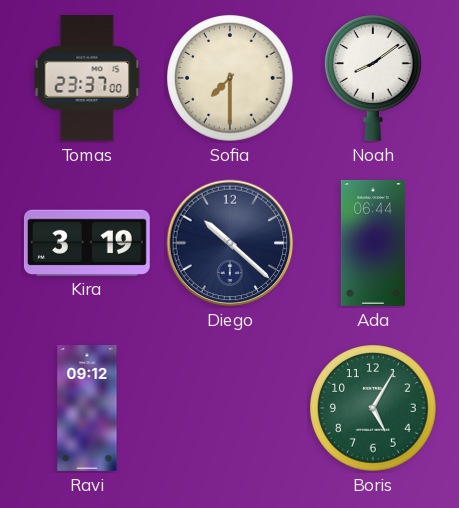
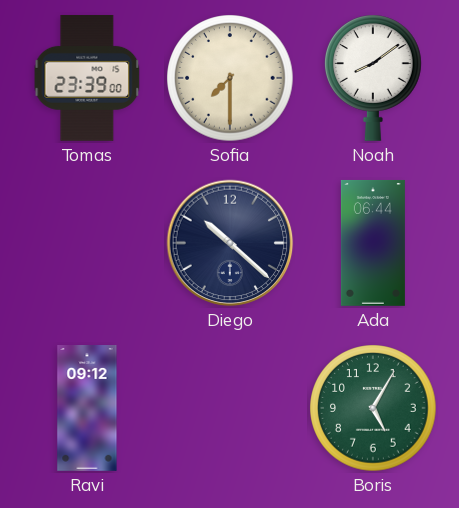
Tomas: 23:37 -> 23:39 (87, 78)
Kira: 3:19 -> none (87, 242)
